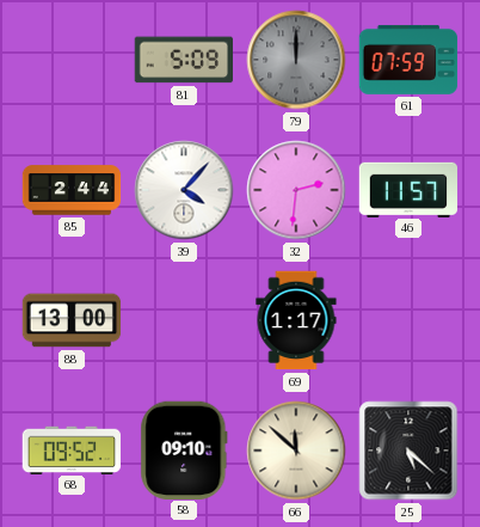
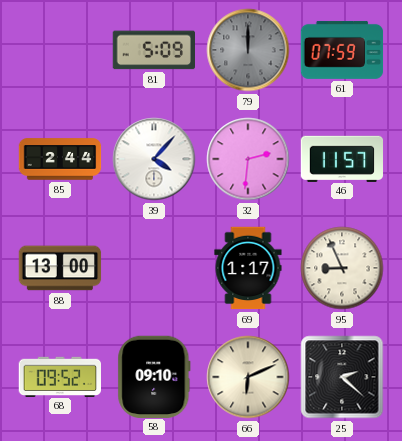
95: none -> 8:56 (342, 268)
66: 11:52 -> 6:11 (248, 377)
25: 5:22 -> 2:22 (342, 377)
